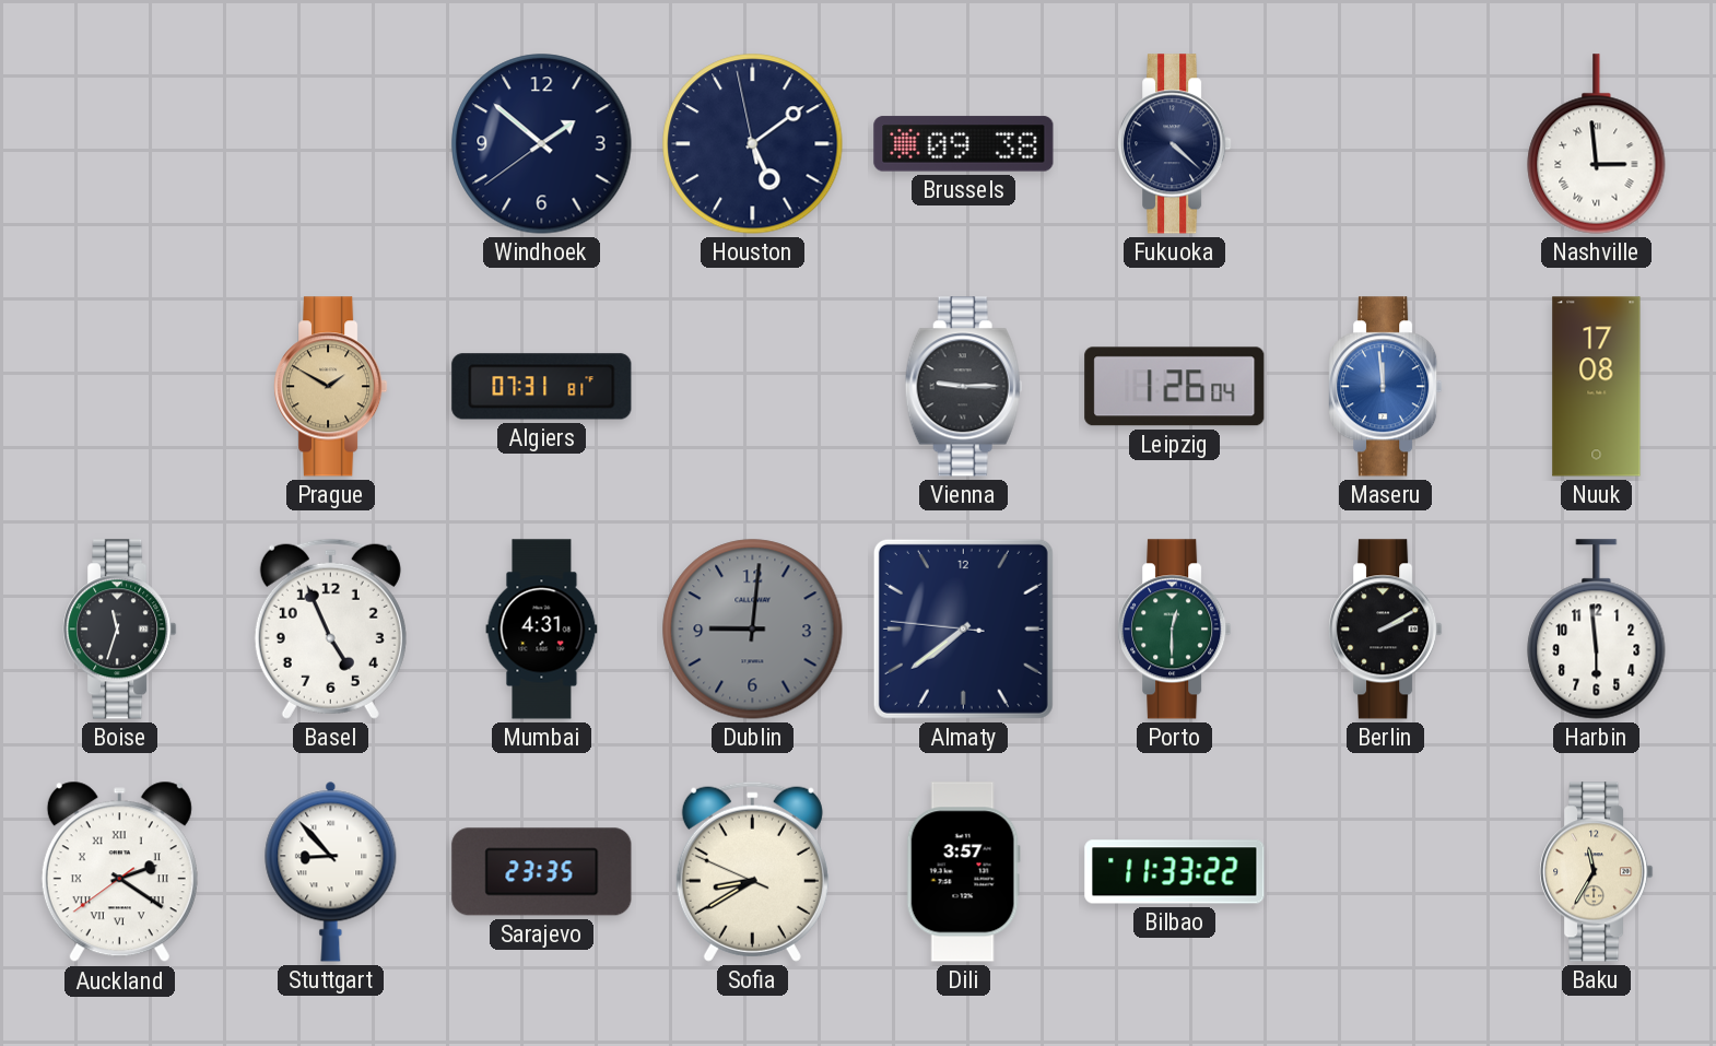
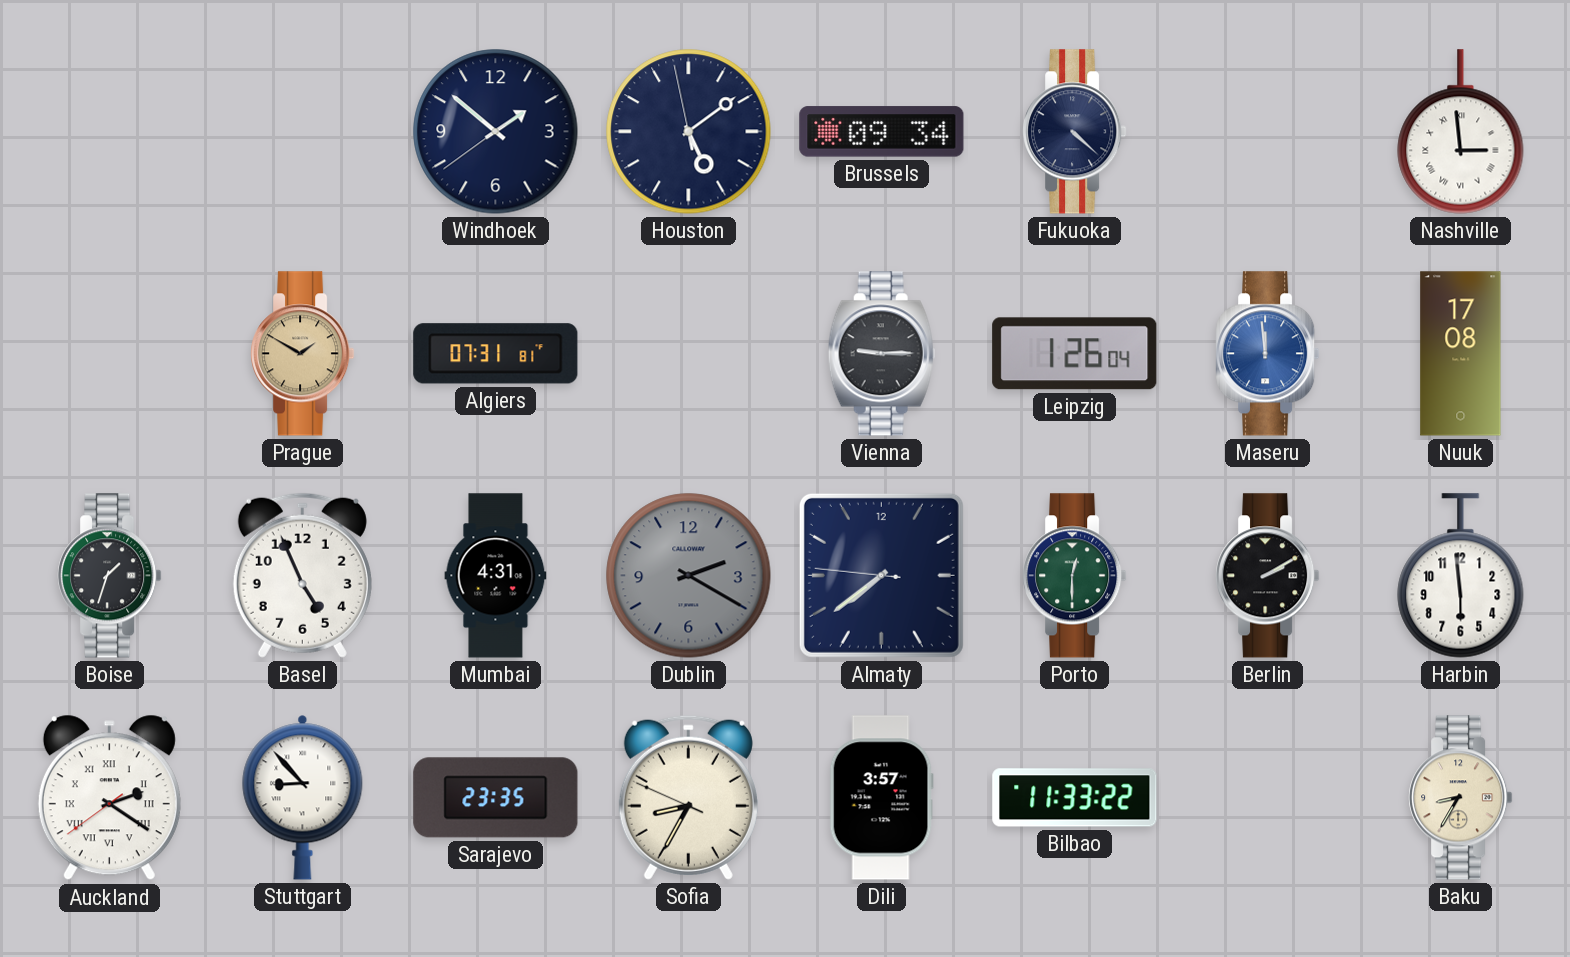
Brussels: 09:38 -> 09:34 (882, 132)
Boise: 11:33 -> 1:33 (110, 576)
Dublin: 9:01 -> 2:20 (689, 576)
Sofia: 8:39 -> 8:34 (688, 797)
Baku: 11:35 -> 8:35 (1461, 798)
